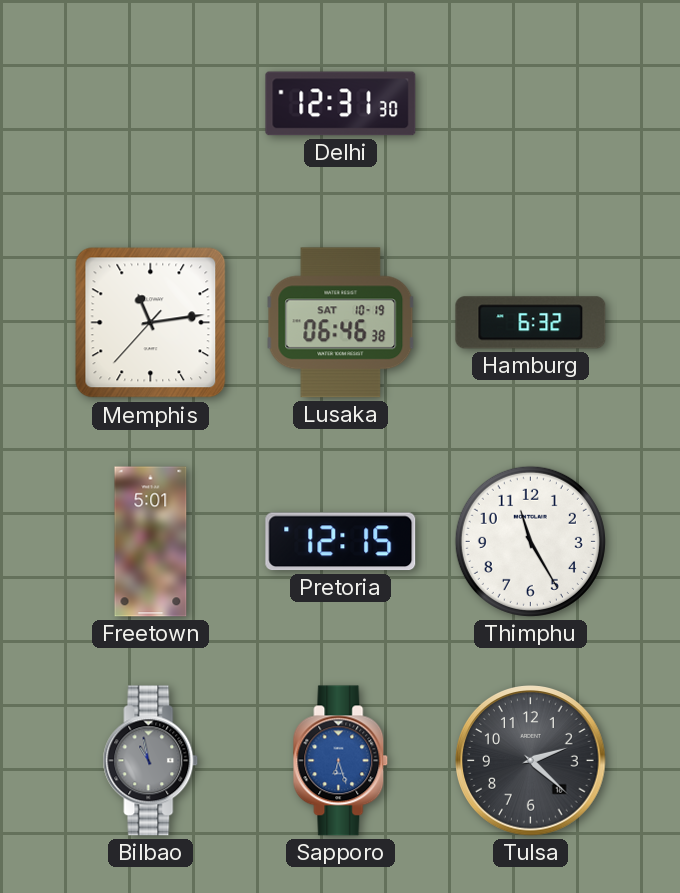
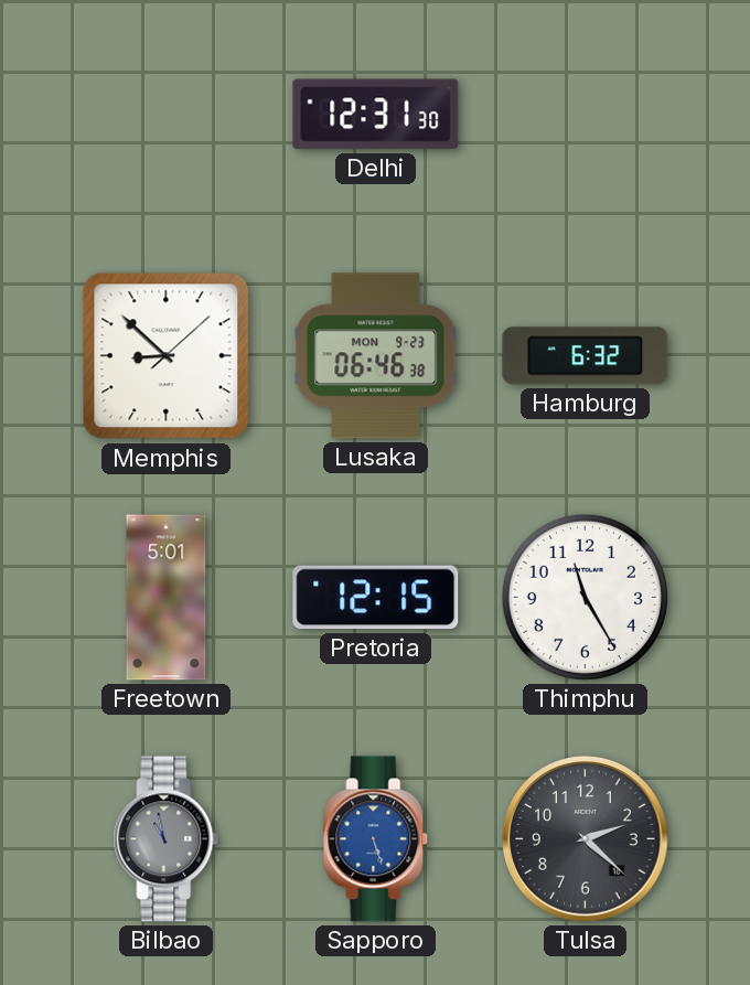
Memphis: 11:13 -> 8:52 (167, 356)
Lusaka date: SAT 10-19 -> MON 9-23 (376, 356)
Sapporo: 6:27 -> 5:27 (376, 839)
